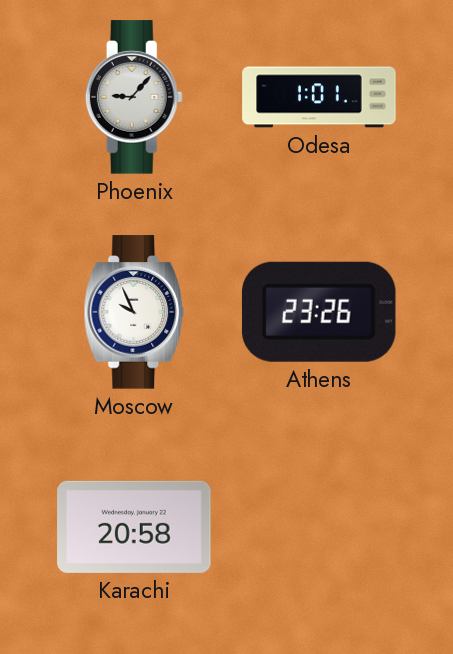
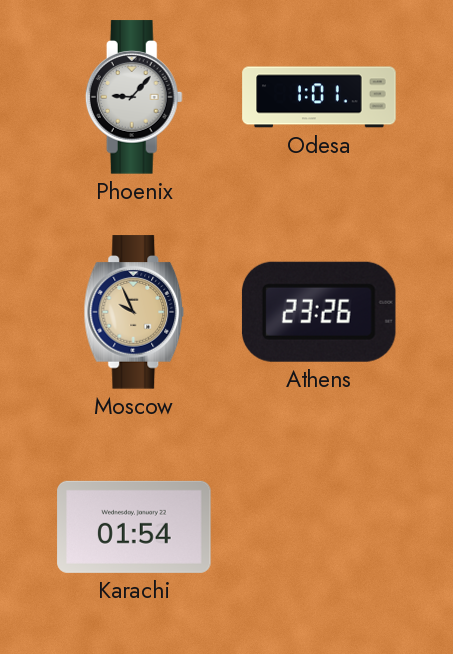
Moscow dial: white -> champagne (134, 312)
Karachi: 20:58 -> 01:54 (134, 527)
